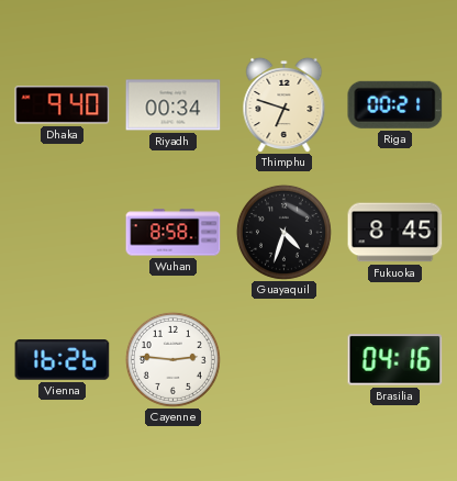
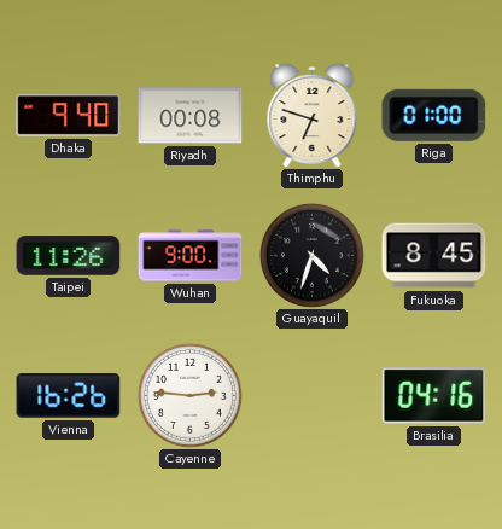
Riyadh: 00:34 -> 00:08 (191, 116)
Riga: 00:21 -> 01:00 (434, 115)
Taipei: none -> 11:26 (69, 256)
Wuhan: 8:58 -> 9:00 (191, 256)
